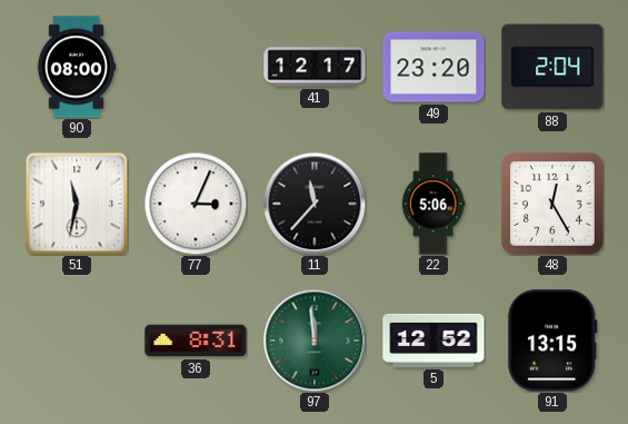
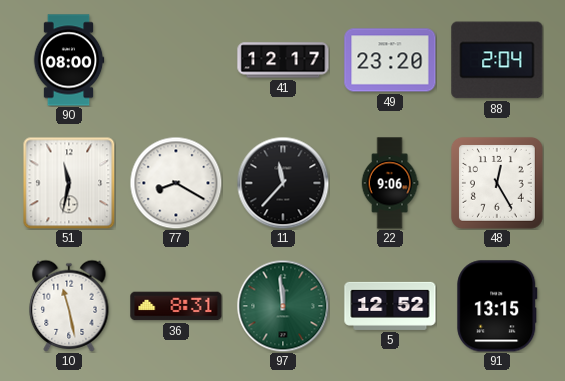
77: 3:04 -> 8:20 (176, 183)
22: 5:06 -> 9:06 (390, 183)
10: none -> 11:28 (69, 306)
